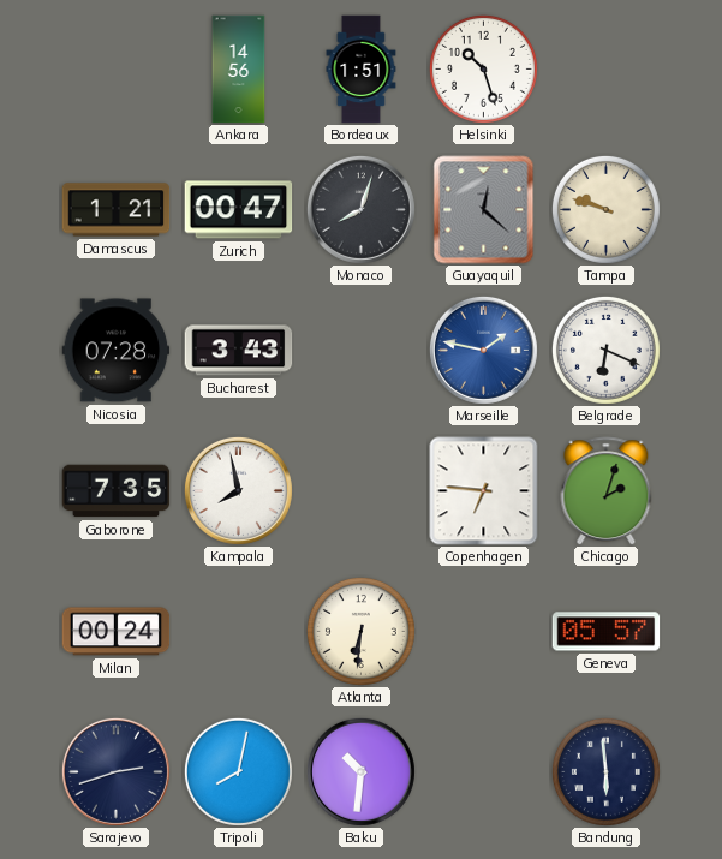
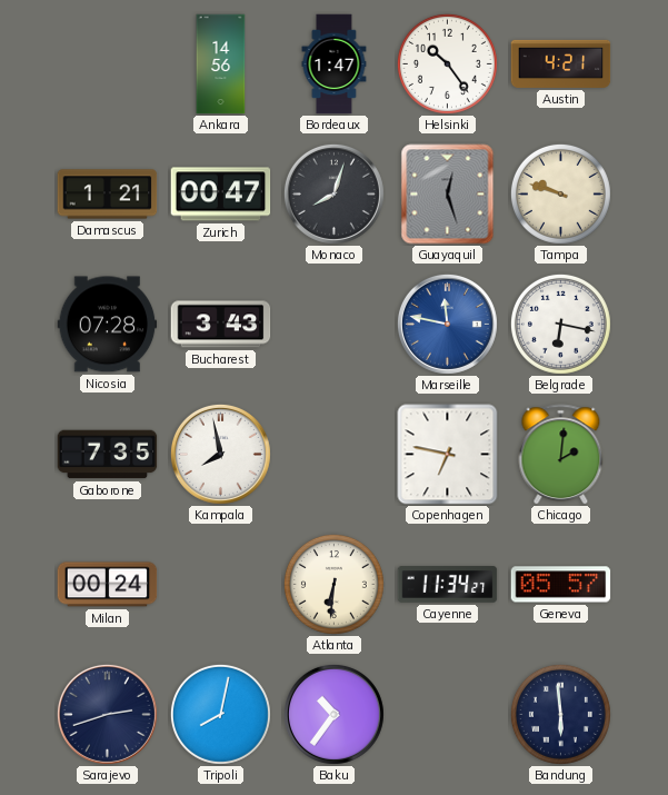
Bordeaux: 1:51 -> 1:47 (335, 64)
Helsinki: 10:27 -> 10:24 (447, 63)
Austin: none -> 4:21 (561, 63)
Guayaquil: 12:22 -> 12:27 (448, 195)
Marseille: 1:47 -> 11:47 (447, 324)
Belgrade: 6:19 -> 6:17 (560, 324)
Copenhagen: 6:46 -> 6:47 (448, 455)
Chicago: 2:03 -> 2:01 (561, 455)
Cayenne: none -> 11:34 (448, 585)
Baku: 10:31 -> 10:36 (333, 714)
